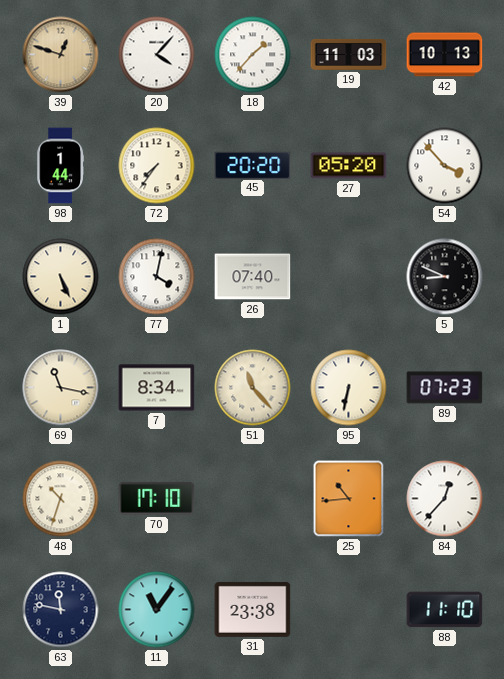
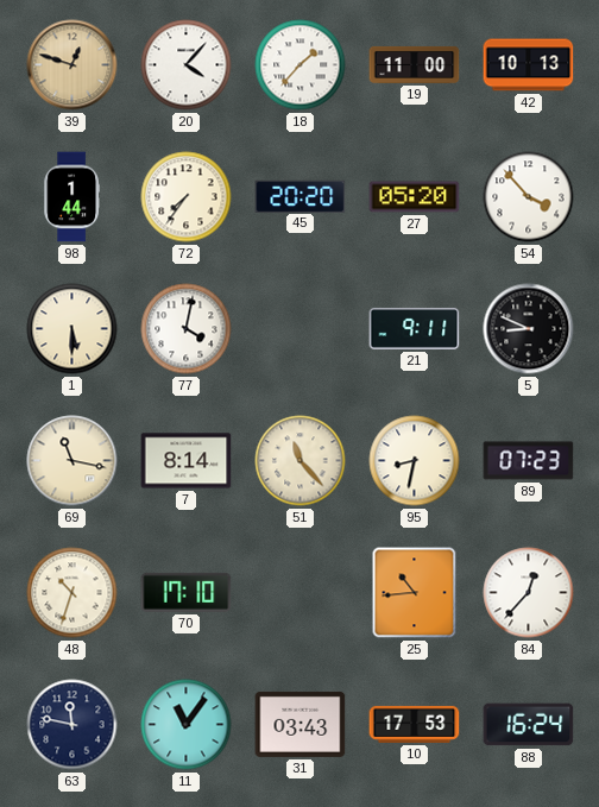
19: 11:03 -> 11:00 (415, 64)
1: 5:26 -> 5:30 (72, 329)
26: 07:40 -> none (253, 277)
21: none -> 9:11 (415, 328)
7: 8:34 -> 8:14 (187, 461)
95: 6:32 -> 8:32 (415, 461)
31: 23:38 -> 03:43 (301, 724)
10: none -> 17:53 (415, 724)
88: 11:10 -> 16:24 (529, 725)
